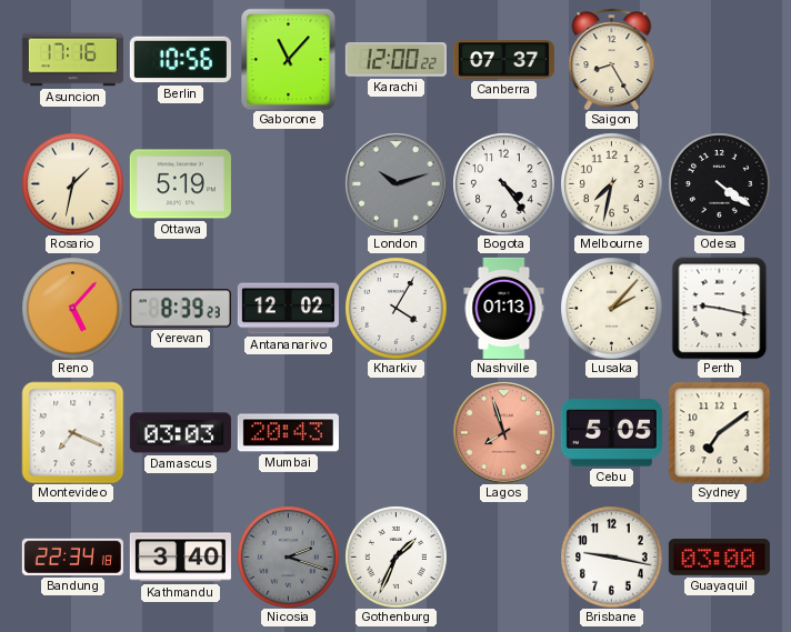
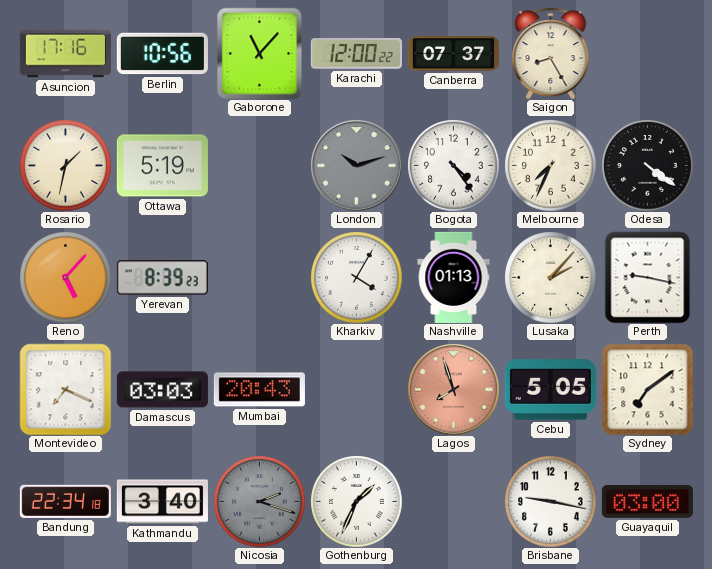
Melbourne: 7:32 -> 7:34 (550, 165)
Antananarivo: 12:02 -> none (288, 309)
